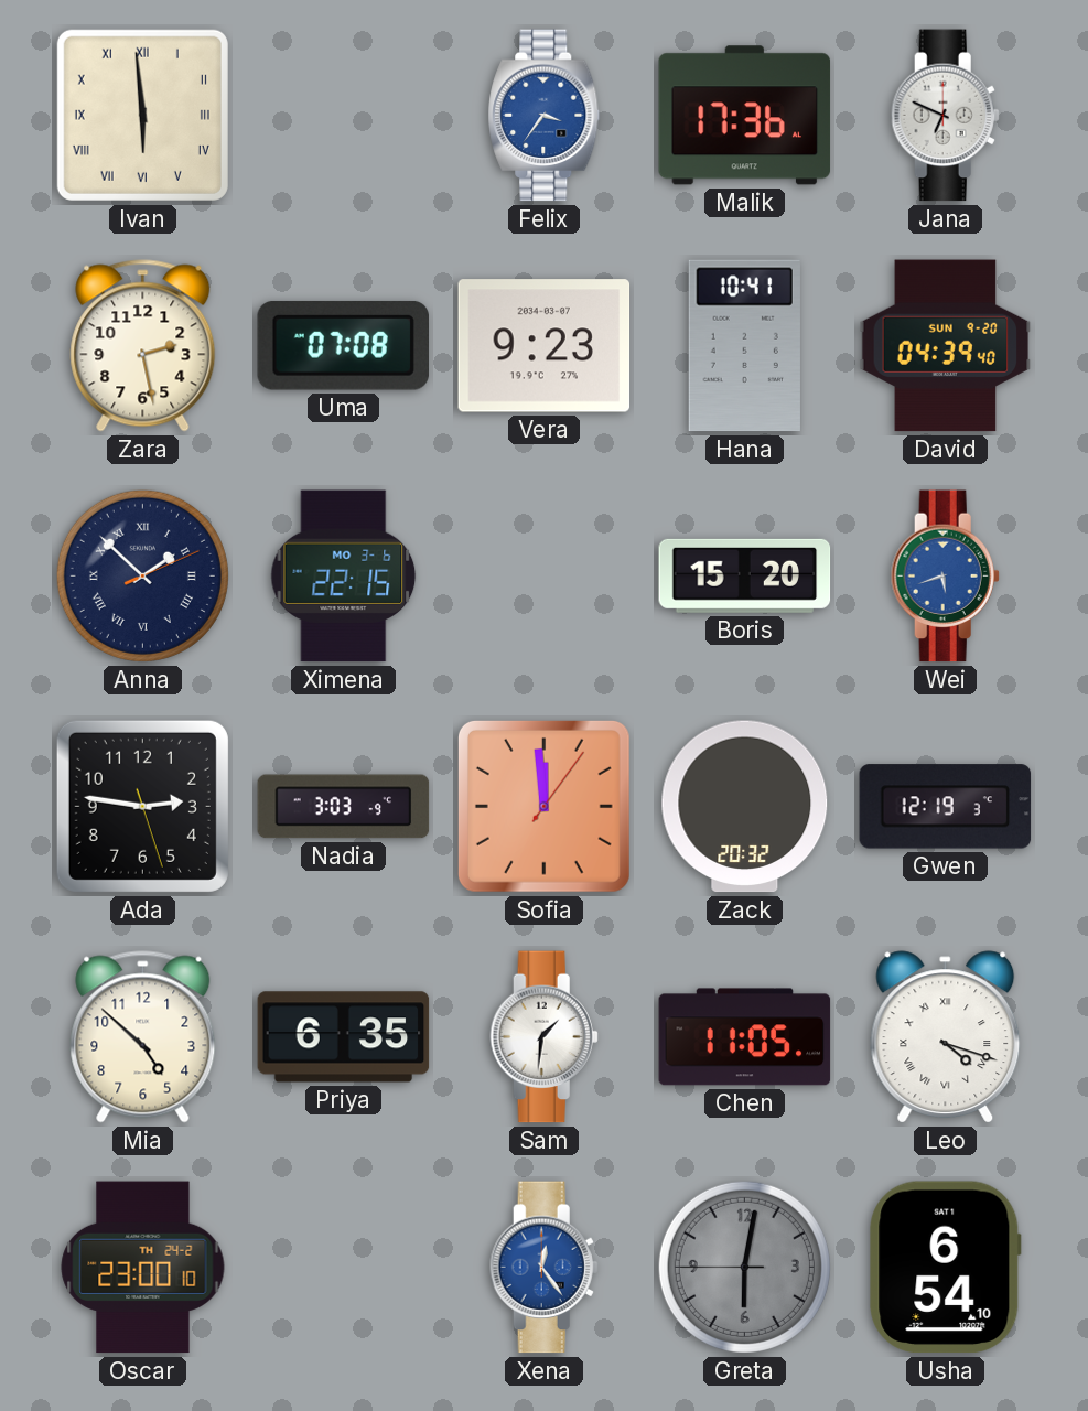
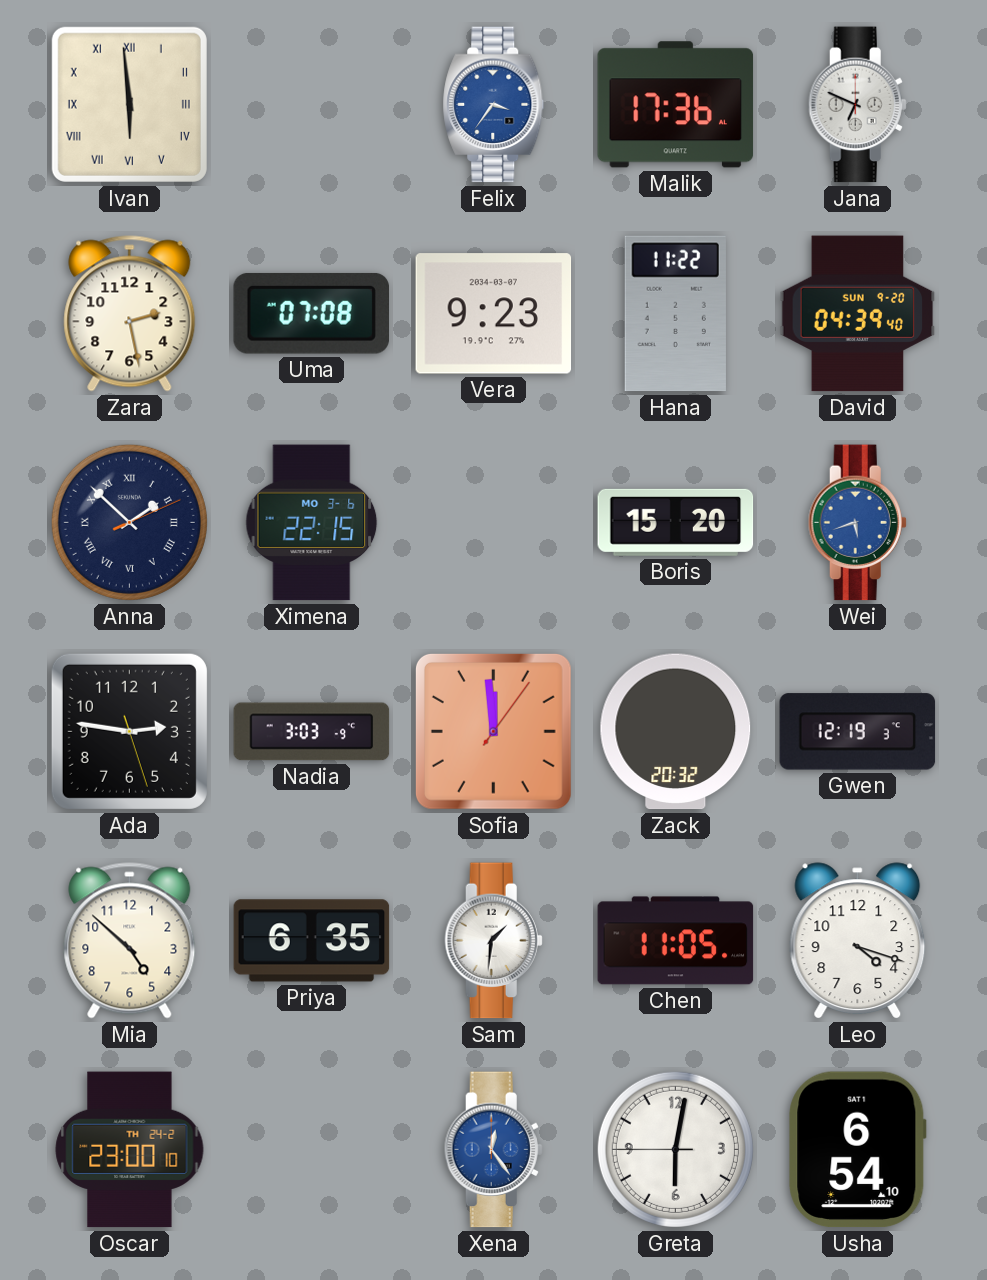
Hana: 10:41 -> 11:22 (675, 314)
Leo numerals: Roman -> Arabic (858, 941)
Greta dial: grey -> white (675, 1149)
